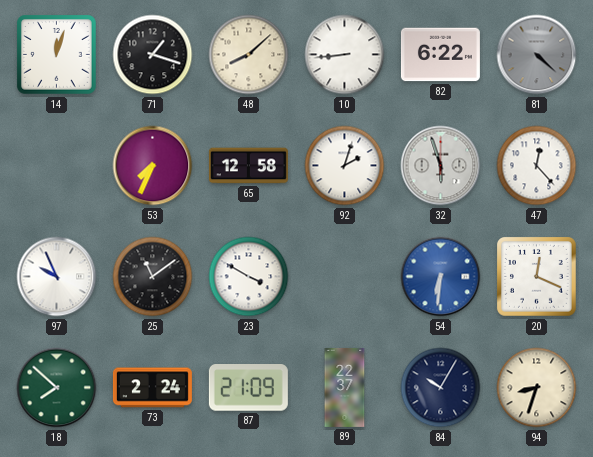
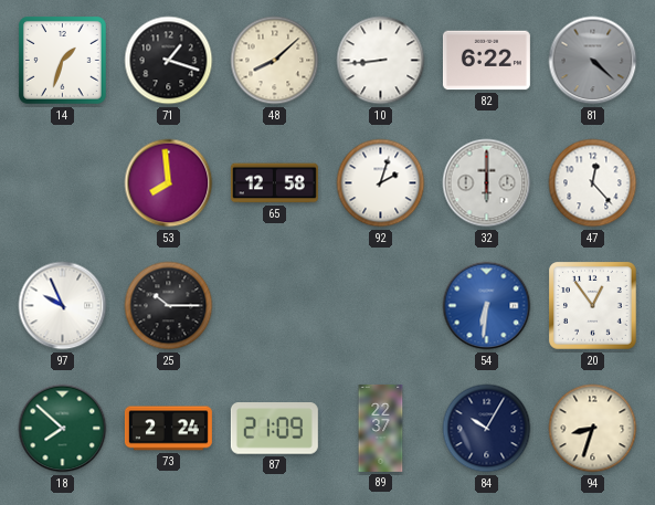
14: 12:03 -> 1:33 (63, 61)
53: 7:34 -> 7:59 (169, 183)
32: 5:57 -> 6:00 (487, 183)
25: 11:09 -> 10:15 (169, 306)
23: 3:50 -> none (249, 277)
20: 12:19 -> 12:54 (593, 306)
